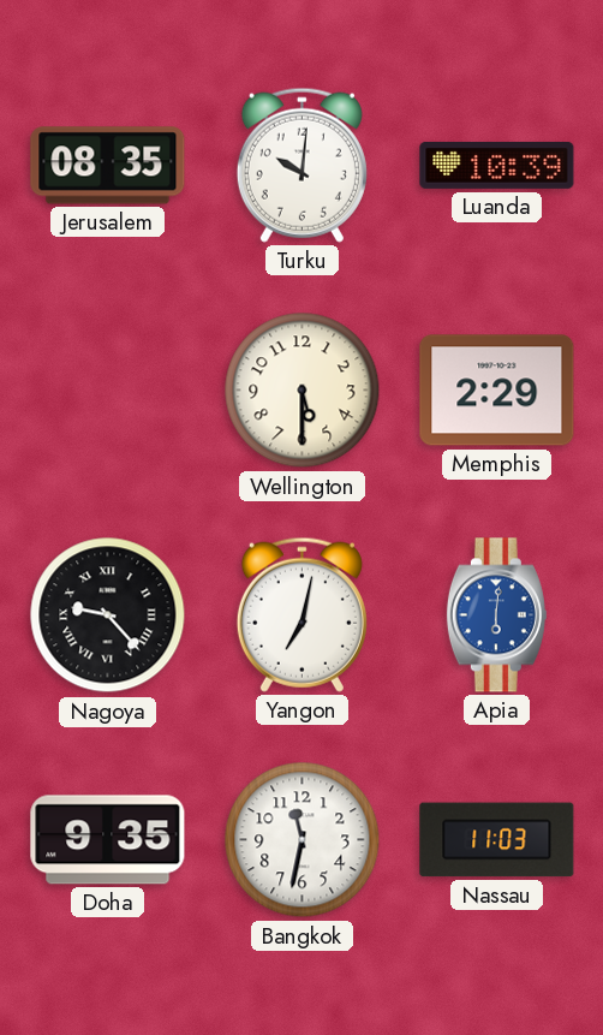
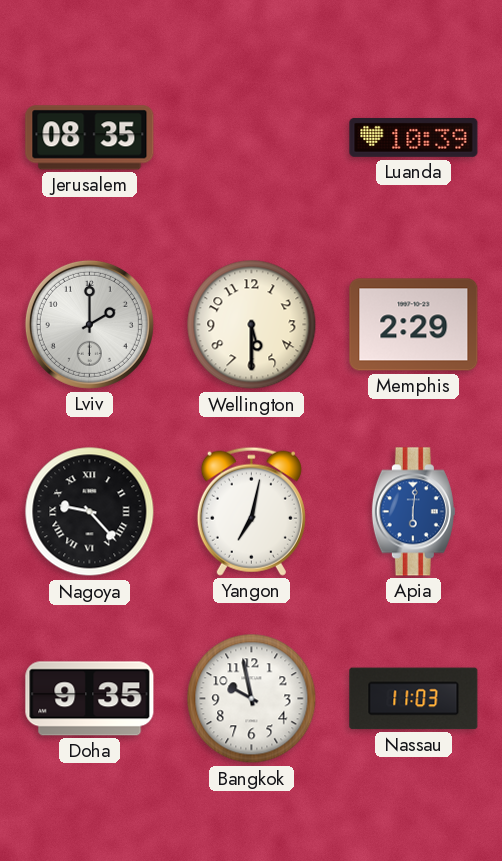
Turku: 10:01 -> none (301, 165)
Lviv: none -> 2:00 (89, 324)
Bangkok: 11:32 -> 9:58 (252, 699)
